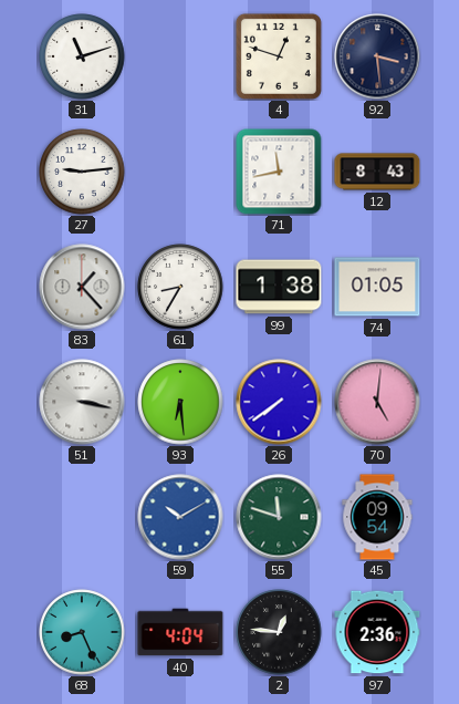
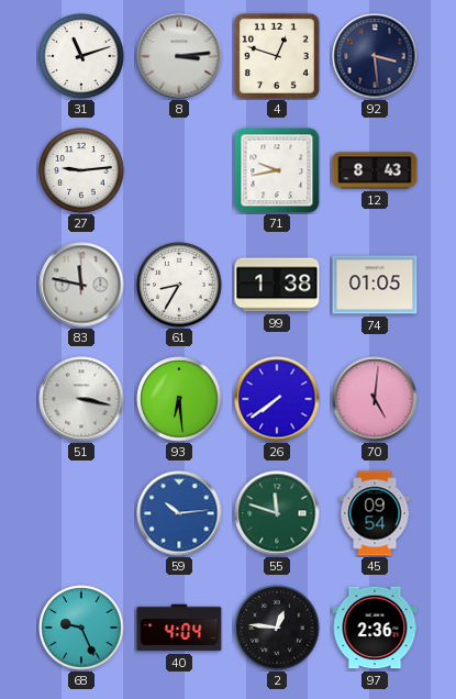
8: none -> 3:14 (179, 56)
71: 11:43 -> 9:43 (277, 170)
83: 1:23 -> 11:47 (81, 285)
59: 10:10 -> 10:14 (179, 513)
68: 8:26 -> 9:26 (81, 628)
